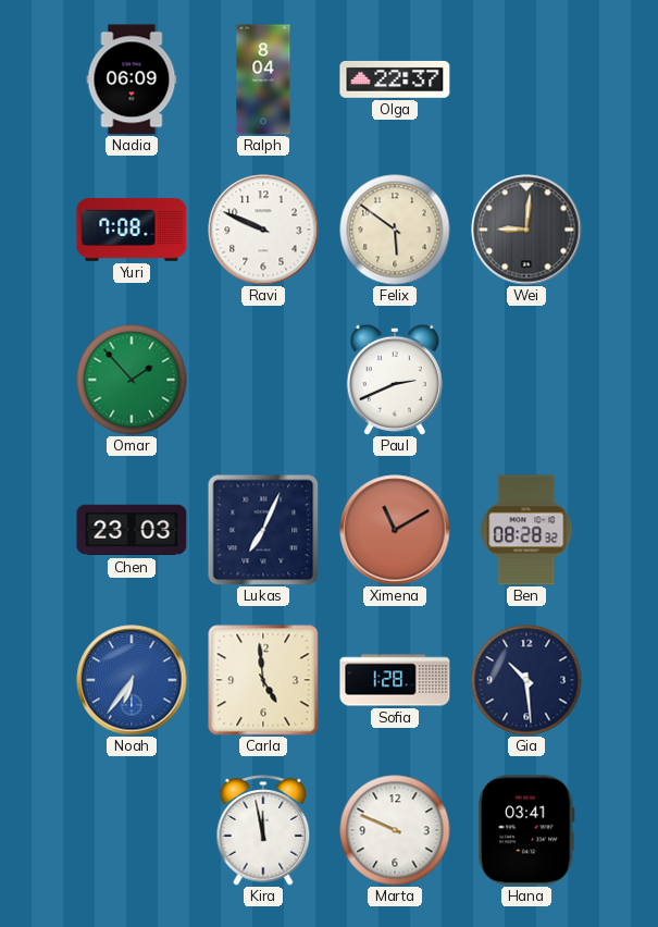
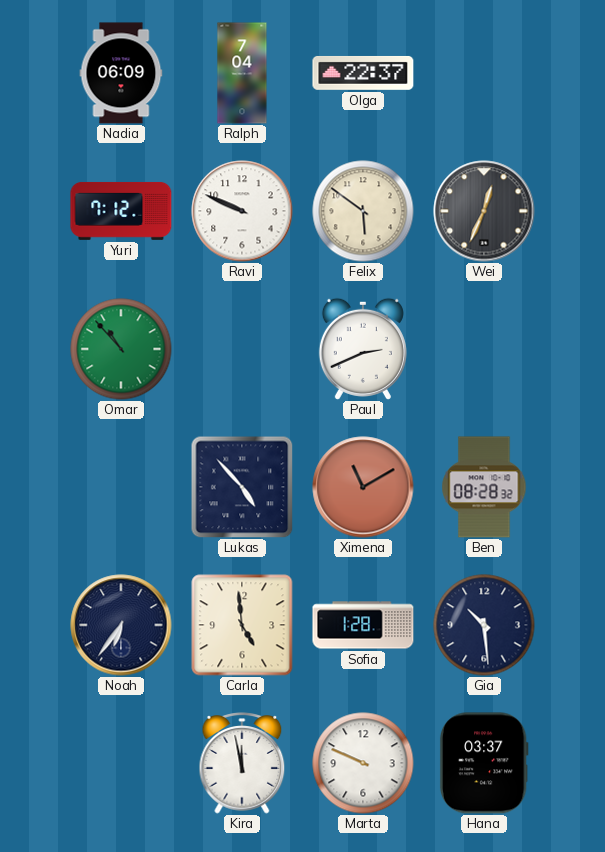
Ralph: 8:04 -> 7:04 (242, 73)
Yuri: 7:08 -> 7:12 (121, 211)
Wei: 9:01 -> 12:34 (484, 211)
Omar: 1:53 -> 10:53 (121, 349)
Chen: 23:03 -> none (132, 530)
Lukas: 7:04 -> 4:53 (242, 487)
Noah dial: blue -> navy (121, 625)
Hana: 03:41 -> 03:37 (484, 763)
